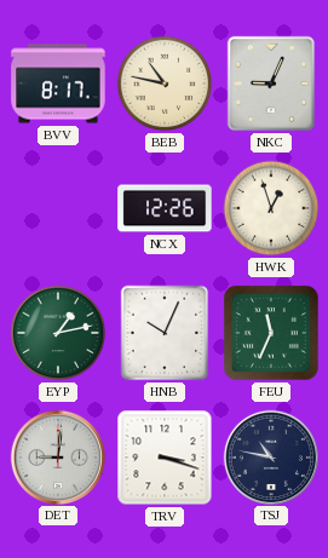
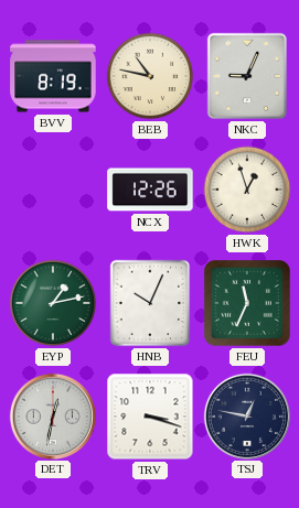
BVV: 8:17 -> 8:19 (53, 76)
DET: 9:01 -> 12:32 (52, 415)
TSJ: 10:47 -> 12:47 (246, 415)
